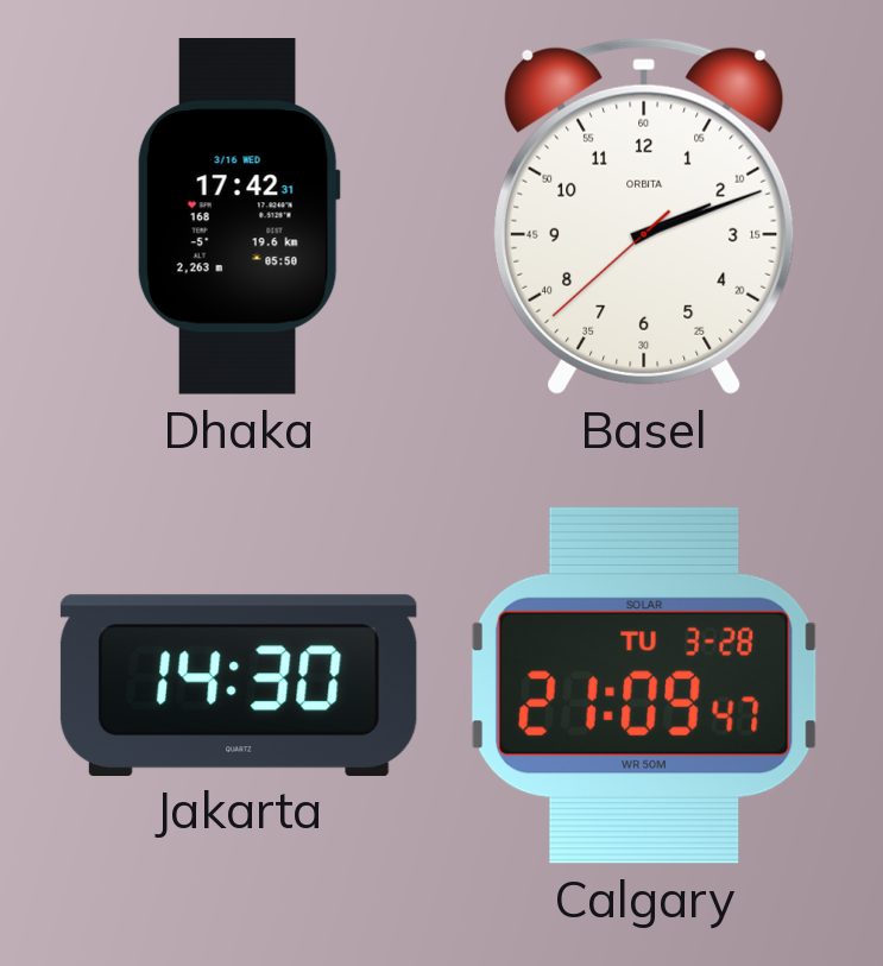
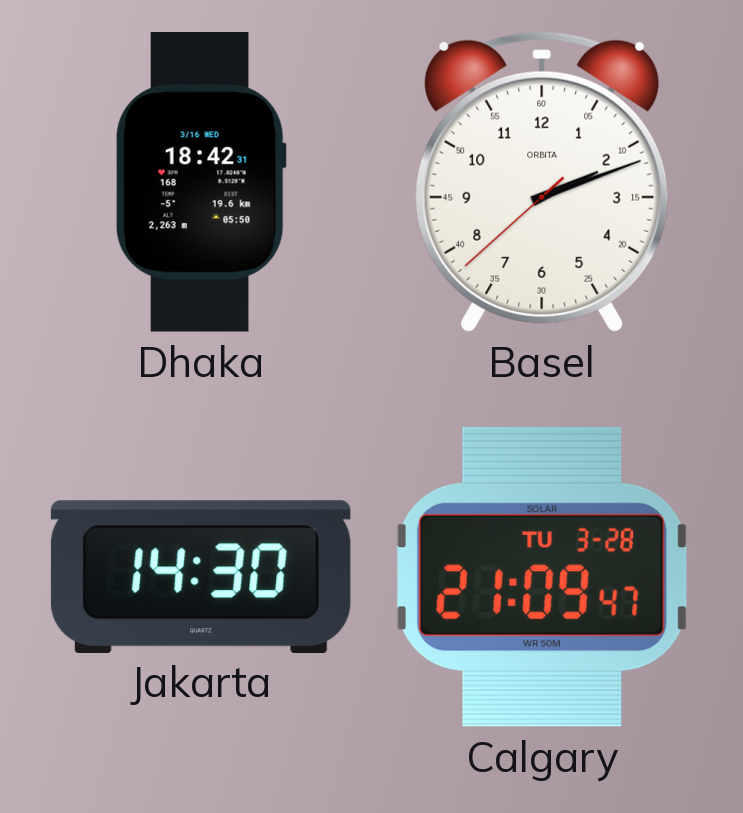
Dhaka: 17:42 -> 18:42 (201, 183)
